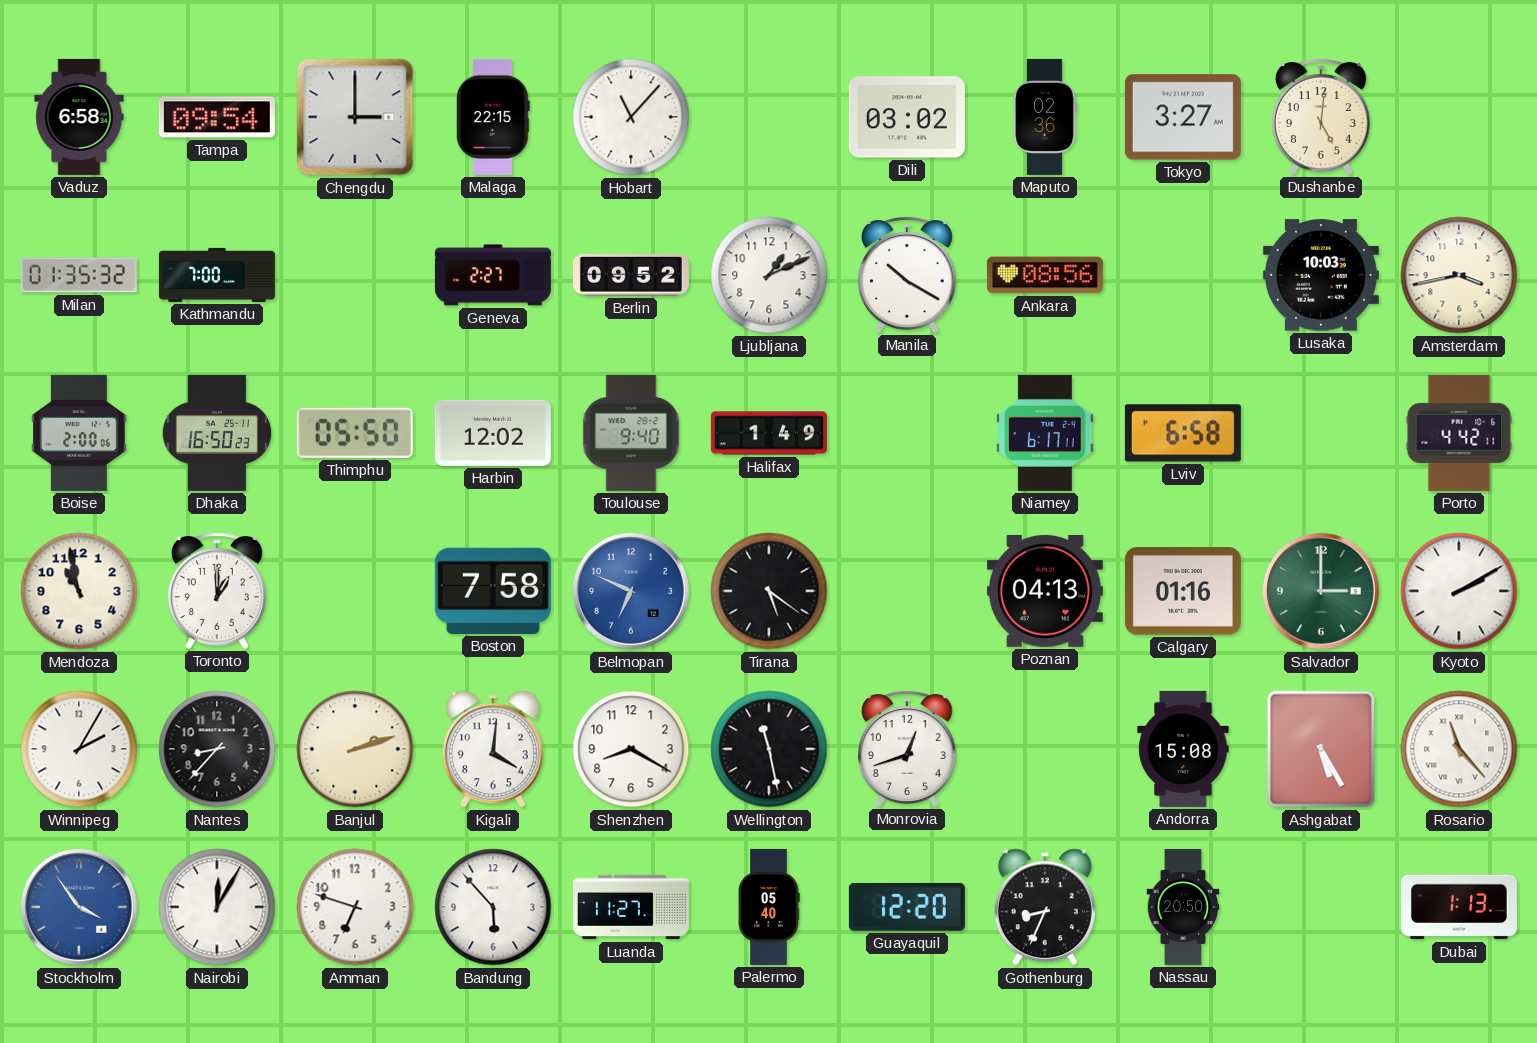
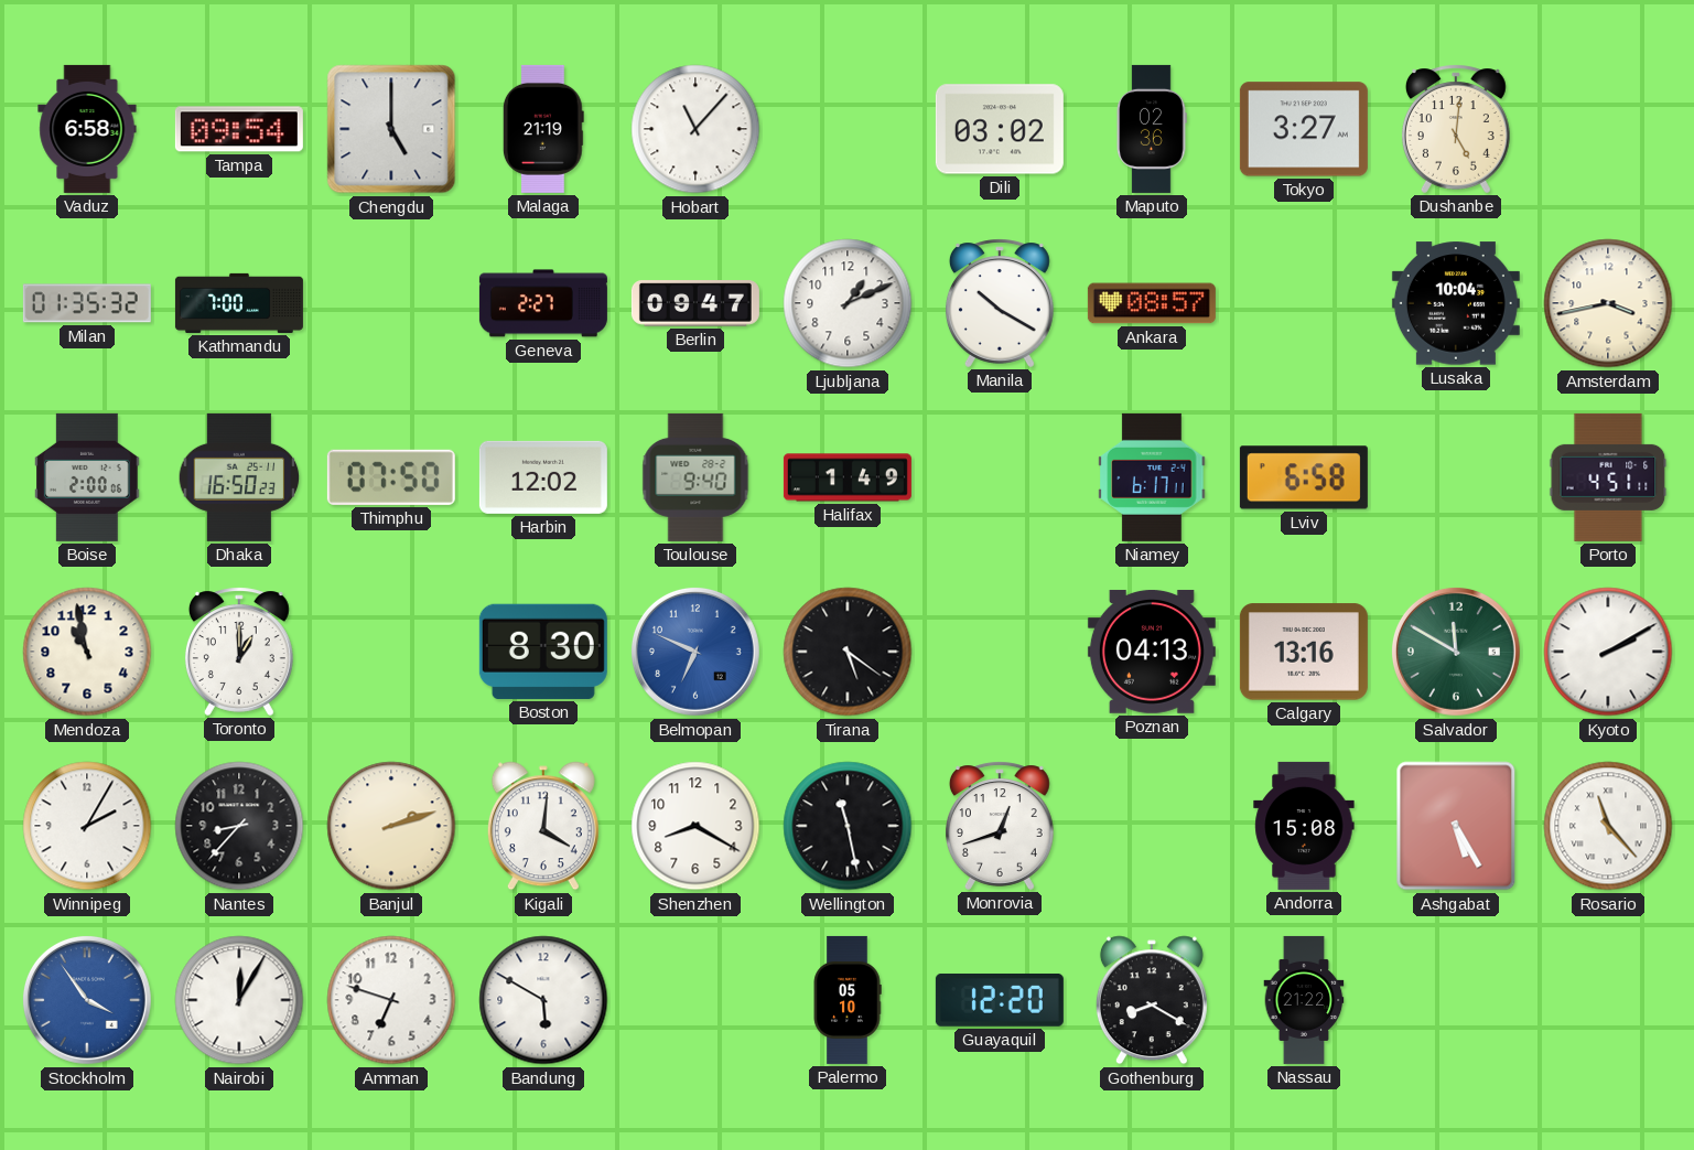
Chengdu: 3:00 -> 5:00 (391, 129)
Malaga: 22:15 -> 21:19 (543, 129)
Berlin: 09:52 -> 09:47 (695, 303)
Ankara: 08:56 -> 08:57 (1152, 303)
Lusaka: 10:03 -> 10:04 (1456, 303)
Thimphu: 05:50 -> 07:50 (391, 477)
Porto: 4:42 -> 4:51 (1608, 477)
Boston: 7:58 -> 8:30 (543, 652)
Calgary: 01:16 -> 13:16 (1304, 652)
Salvador: 3:00 -> 11:50 (1456, 652)
Bandung: 5:53 -> 5:50 (543, 1000)
Luanda: 11:27 -> none (631, 907)
Palermo: 05:40 -> 05:10 (848, 1000)
Gothenburg: 8:34 -> 8:20 (1152, 1000)
Nassau: 20:50 -> 21:22 (1304, 1000)
Dubai: 1:13 -> none (1459, 907)
